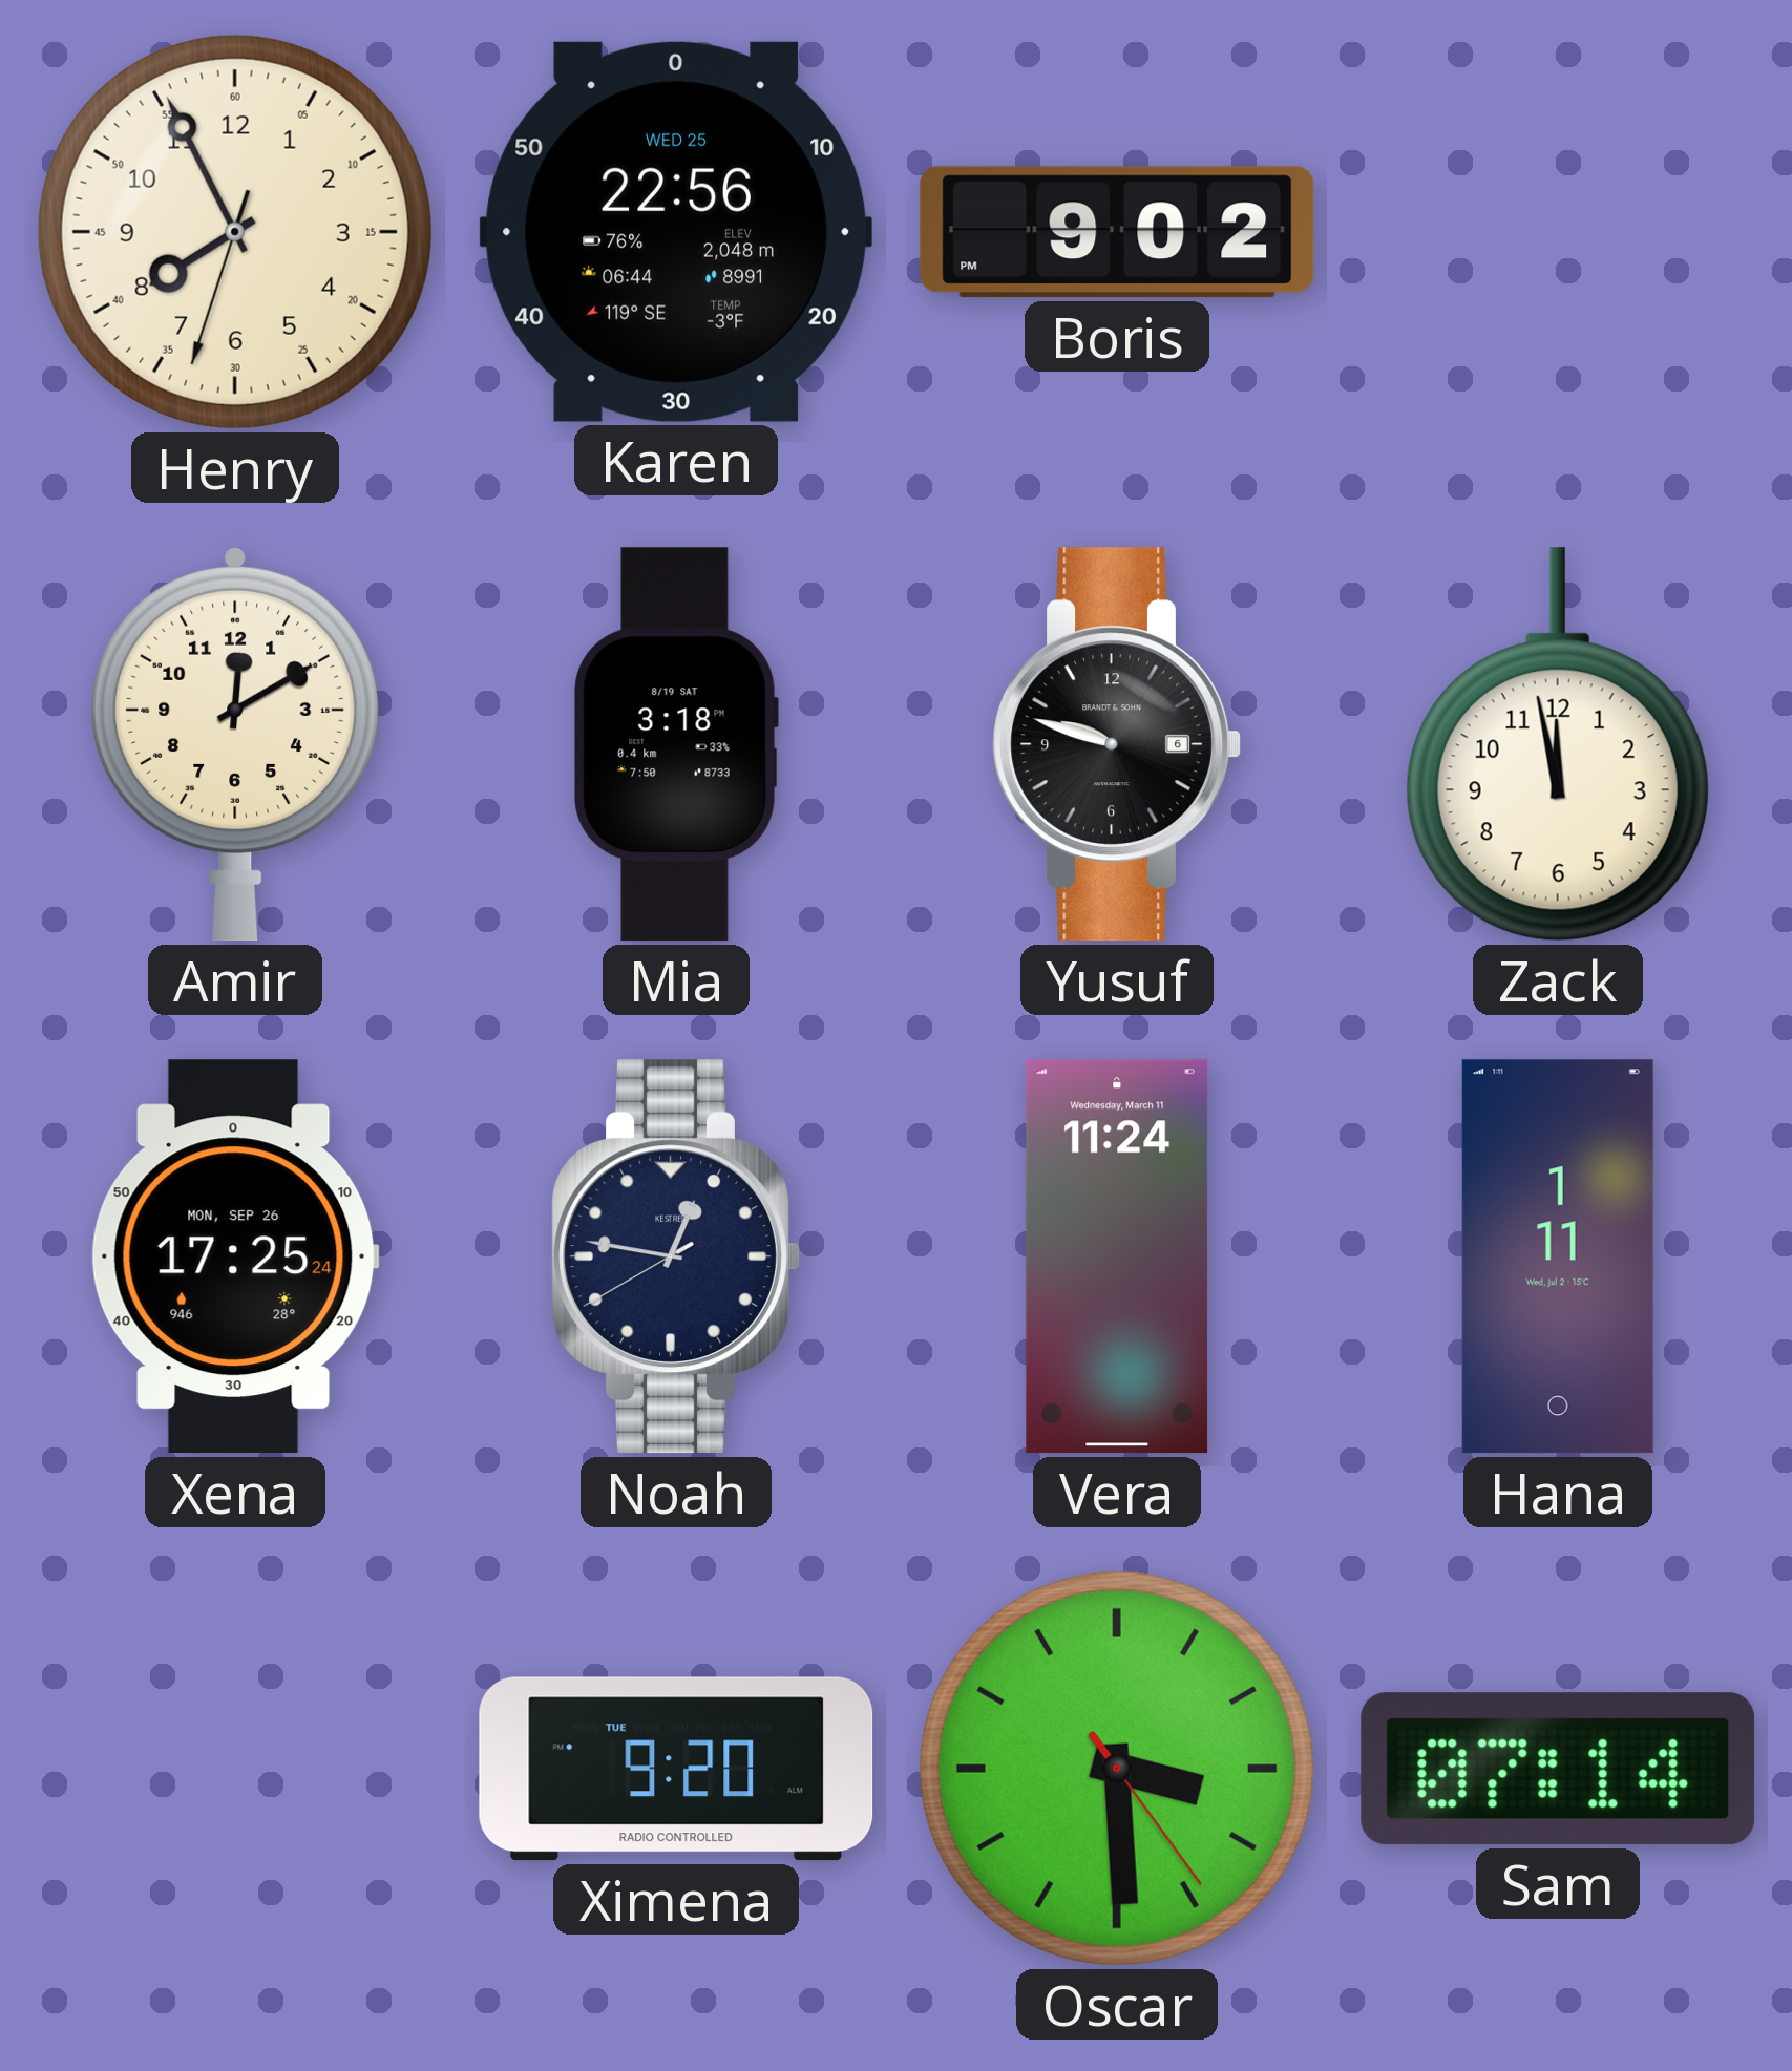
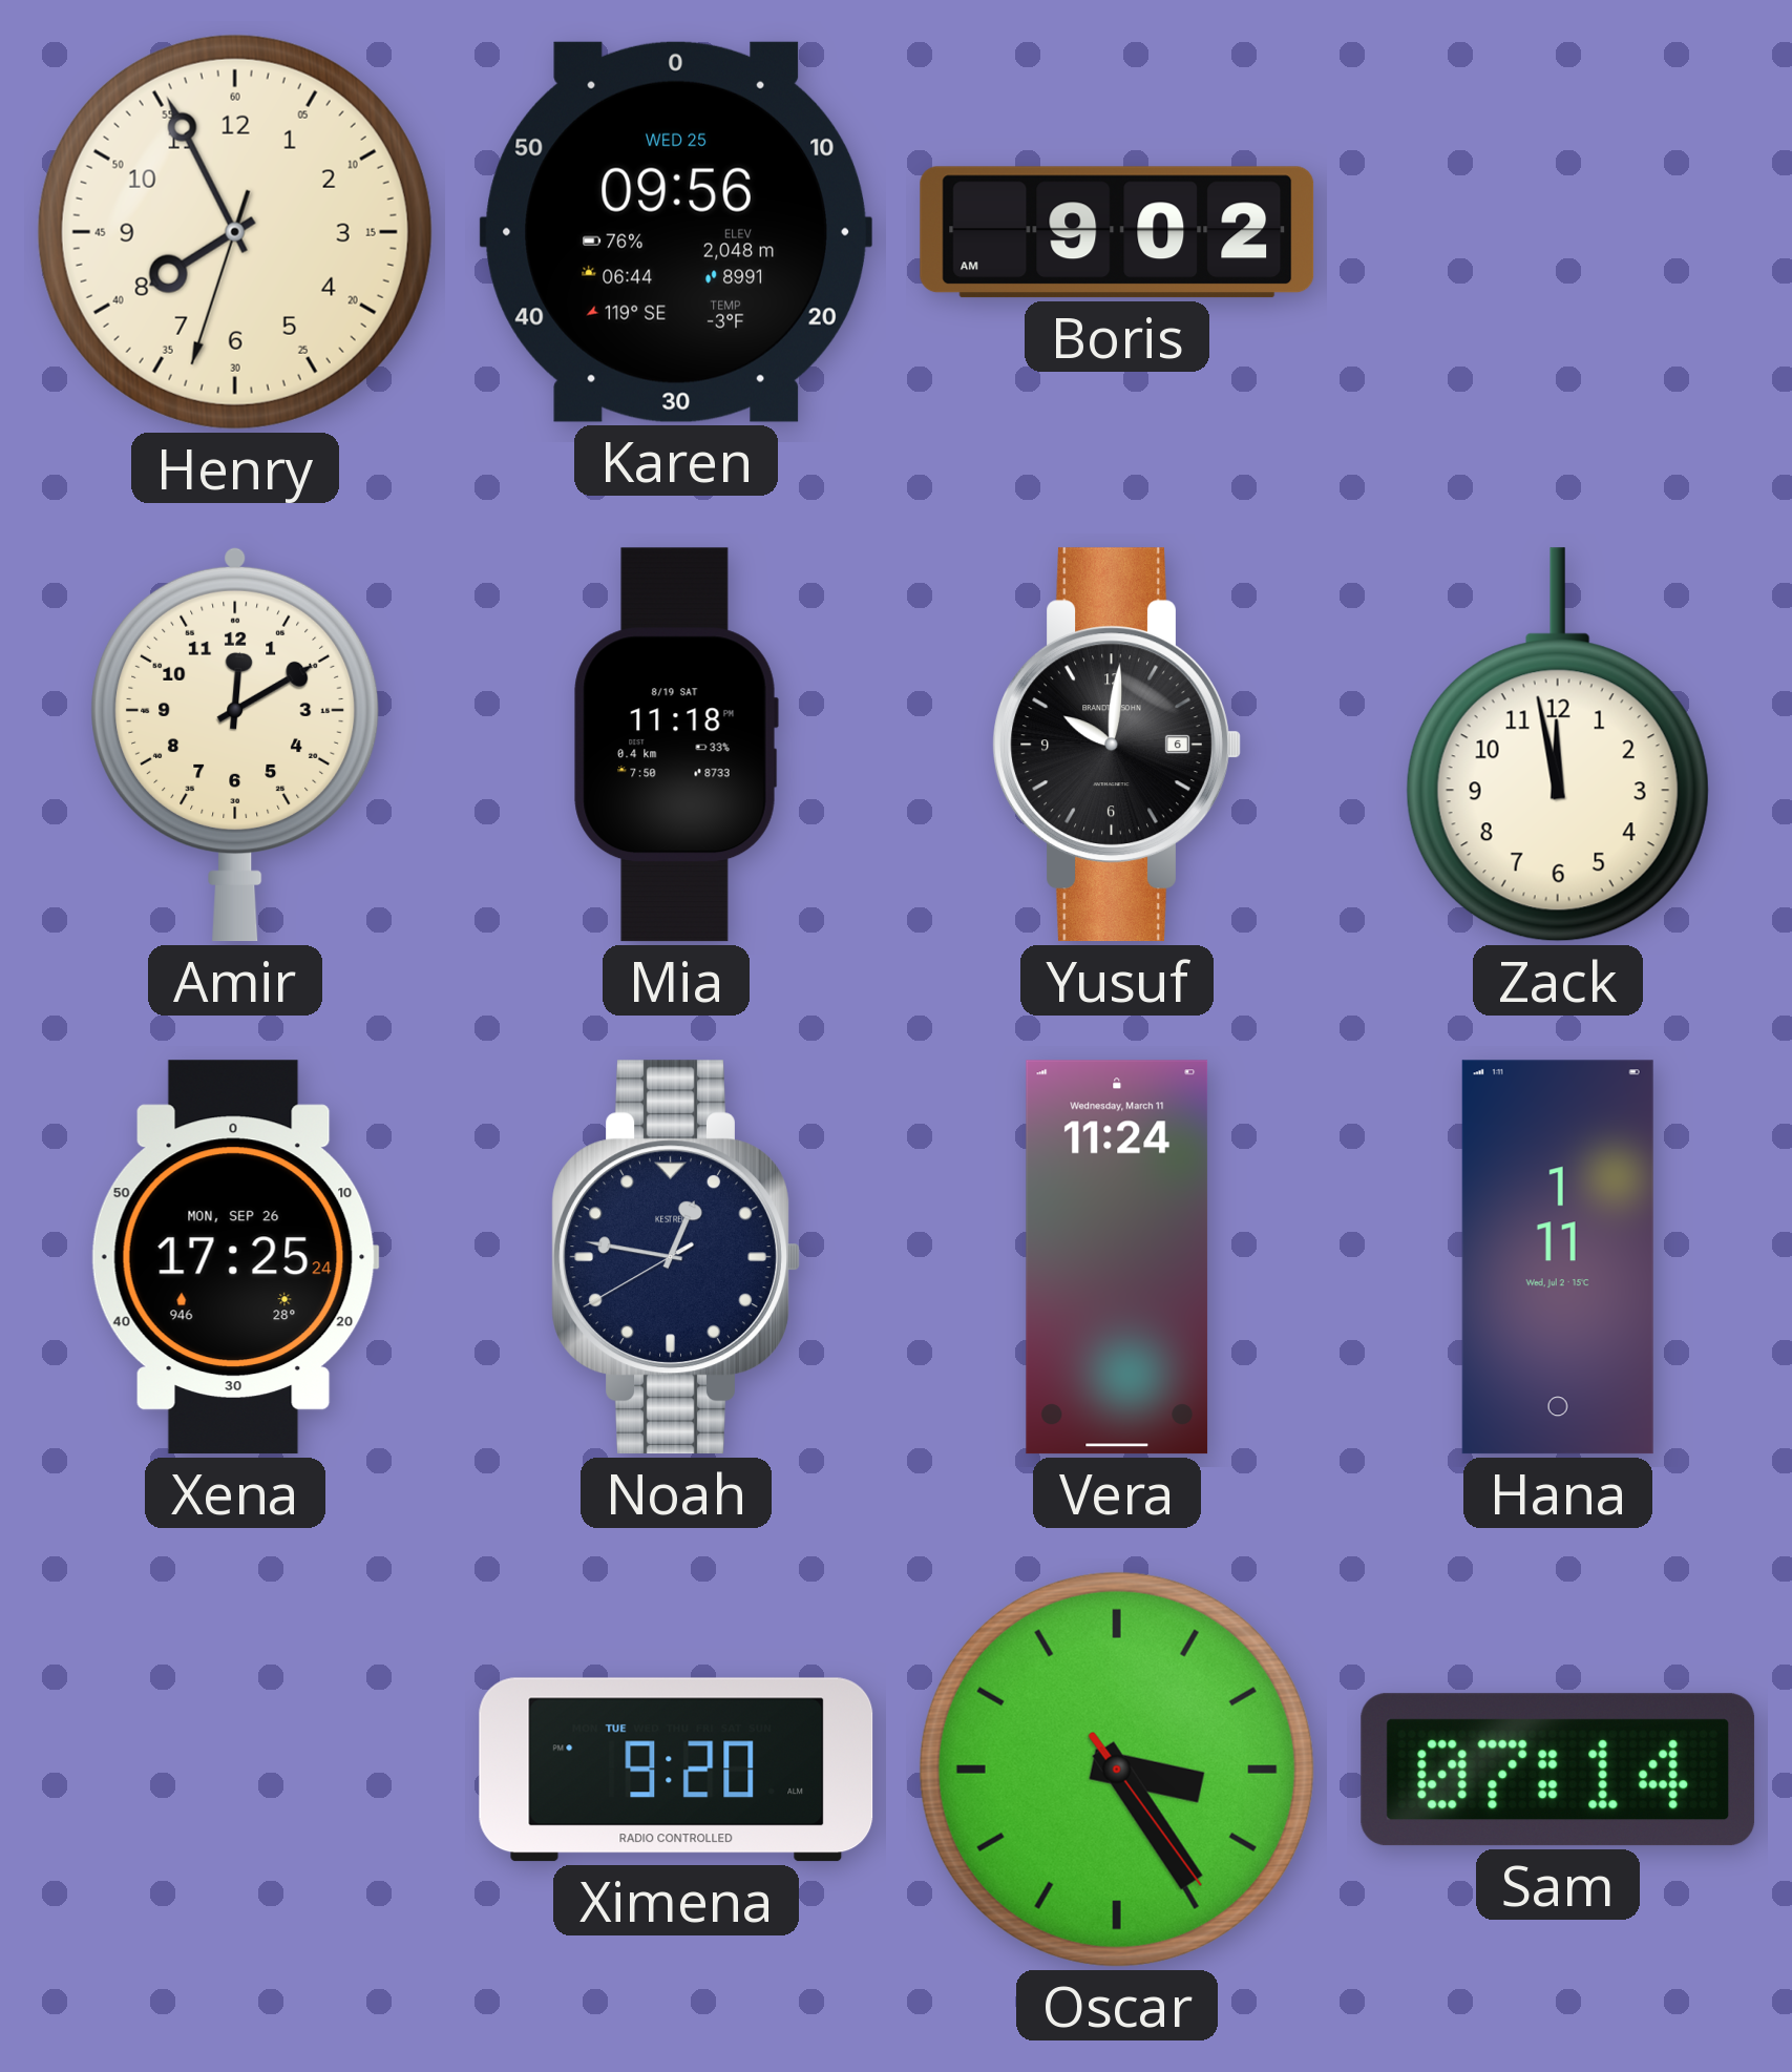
Karen: 22:56 -> 09:56 (676, 232)
Boris: 9:02 PM -> 9:02 AM (1117, 232)
Mia: 3:18 -> 11:18 (676, 745)
Yusuf: 9:48 -> 10:01 (1117, 745)
Oscar: 3:29 -> 3:24 (1117, 1770)
